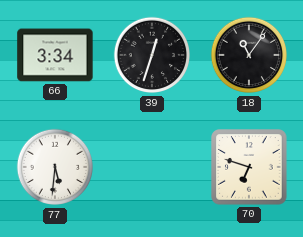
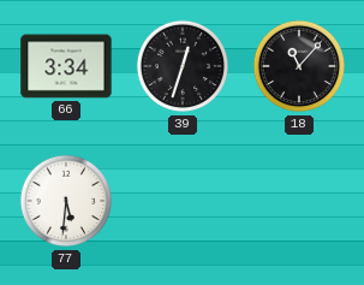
18: 11:06 -> 11:07 (299, 66)
70: 6:48 -> none (249, 167)
